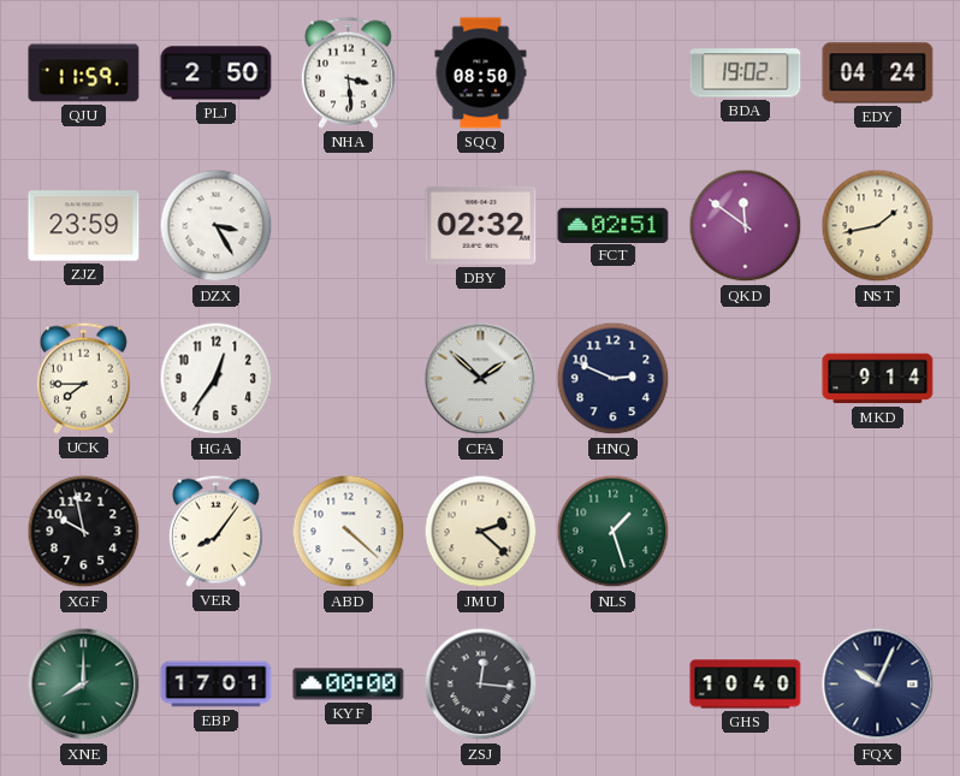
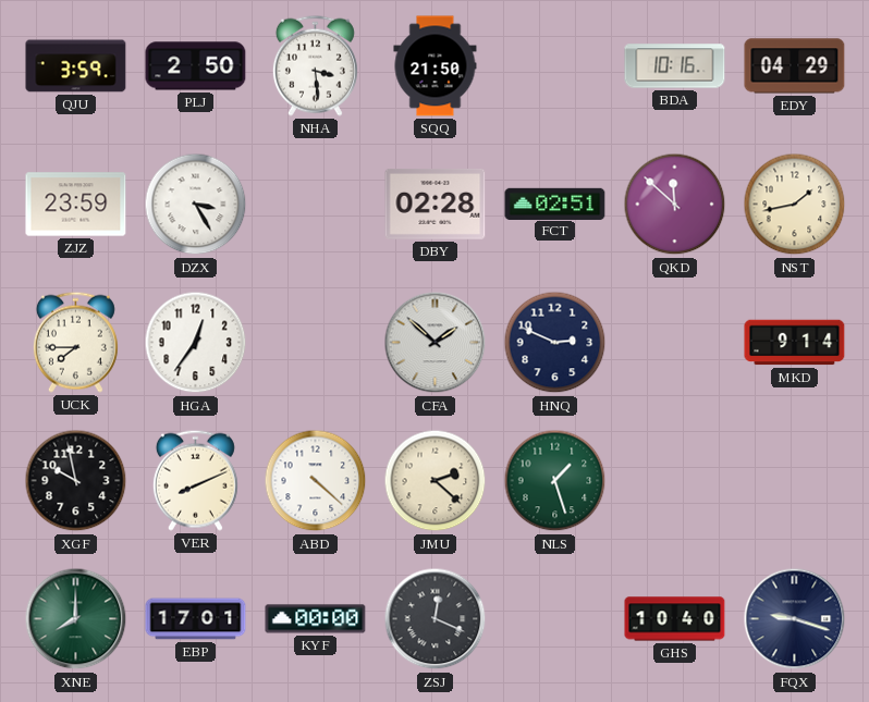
QJU: 11:59 -> 3:59 (76, 66)
SQQ: 08:50 -> 21:50 (436, 66)
BDA: 19:02 -> 10:16 (675, 66)
EDY: 04:24 -> 04:29 (795, 66)
DBY: 02:32 -> 02:28 (436, 204)
QKD: 11:51 -> 11:52 (675, 205)
VER: 8:06 -> 8:11 (195, 480)
ZSJ: 12:16 -> 12:19 (436, 619)
FQX: 10:04 -> 9:18 (795, 619)
